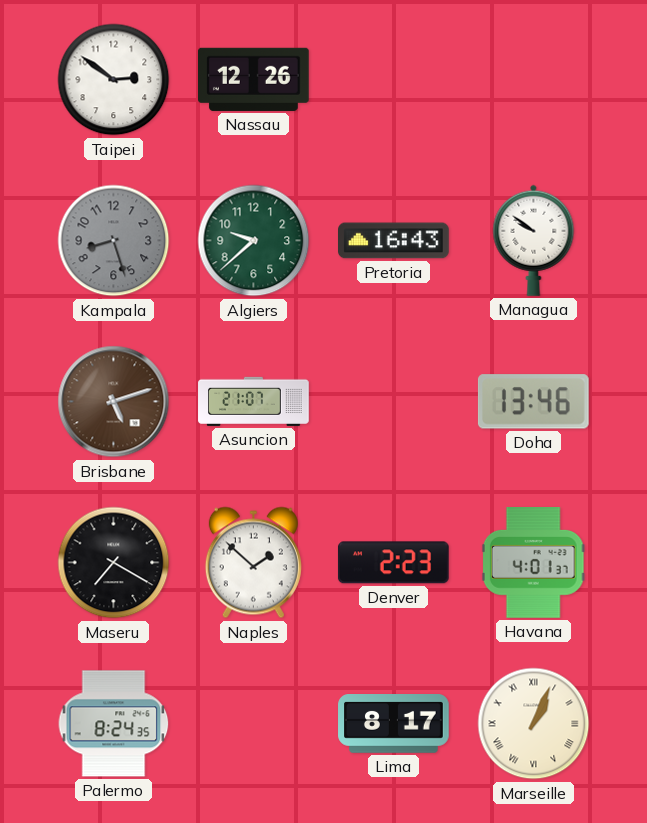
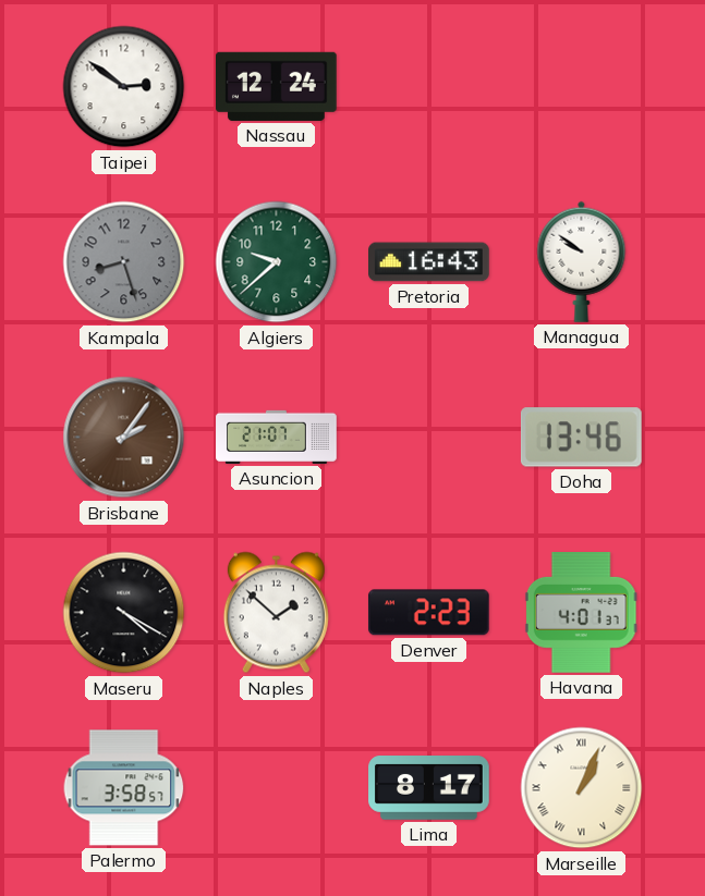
Nassau: 12:26 -> 12:24 (277, 86)
Brisbane: 5:12 -> 2:06 (124, 438)
Maseru: 7:20 -> 4:20 (124, 613)
Palermo: 8:24 -> 3:58 (124, 788)
